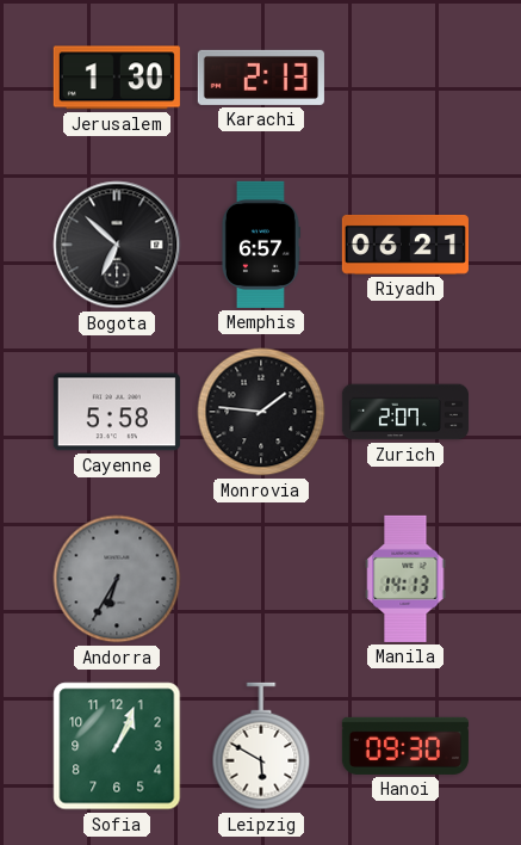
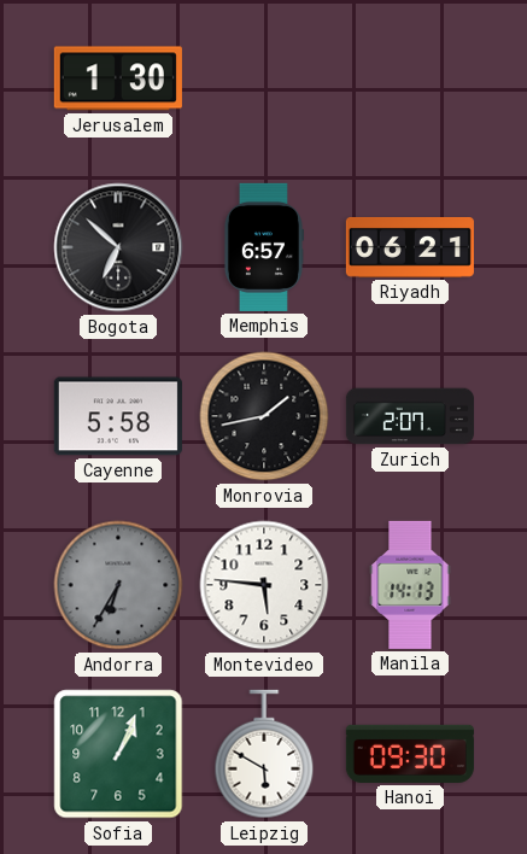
Karachi: 2:13 -> none (261, 78)
Monrovia: 1:46 -> 1:43 (264, 416)
Montevideo: none -> 5:46 (264, 585)
